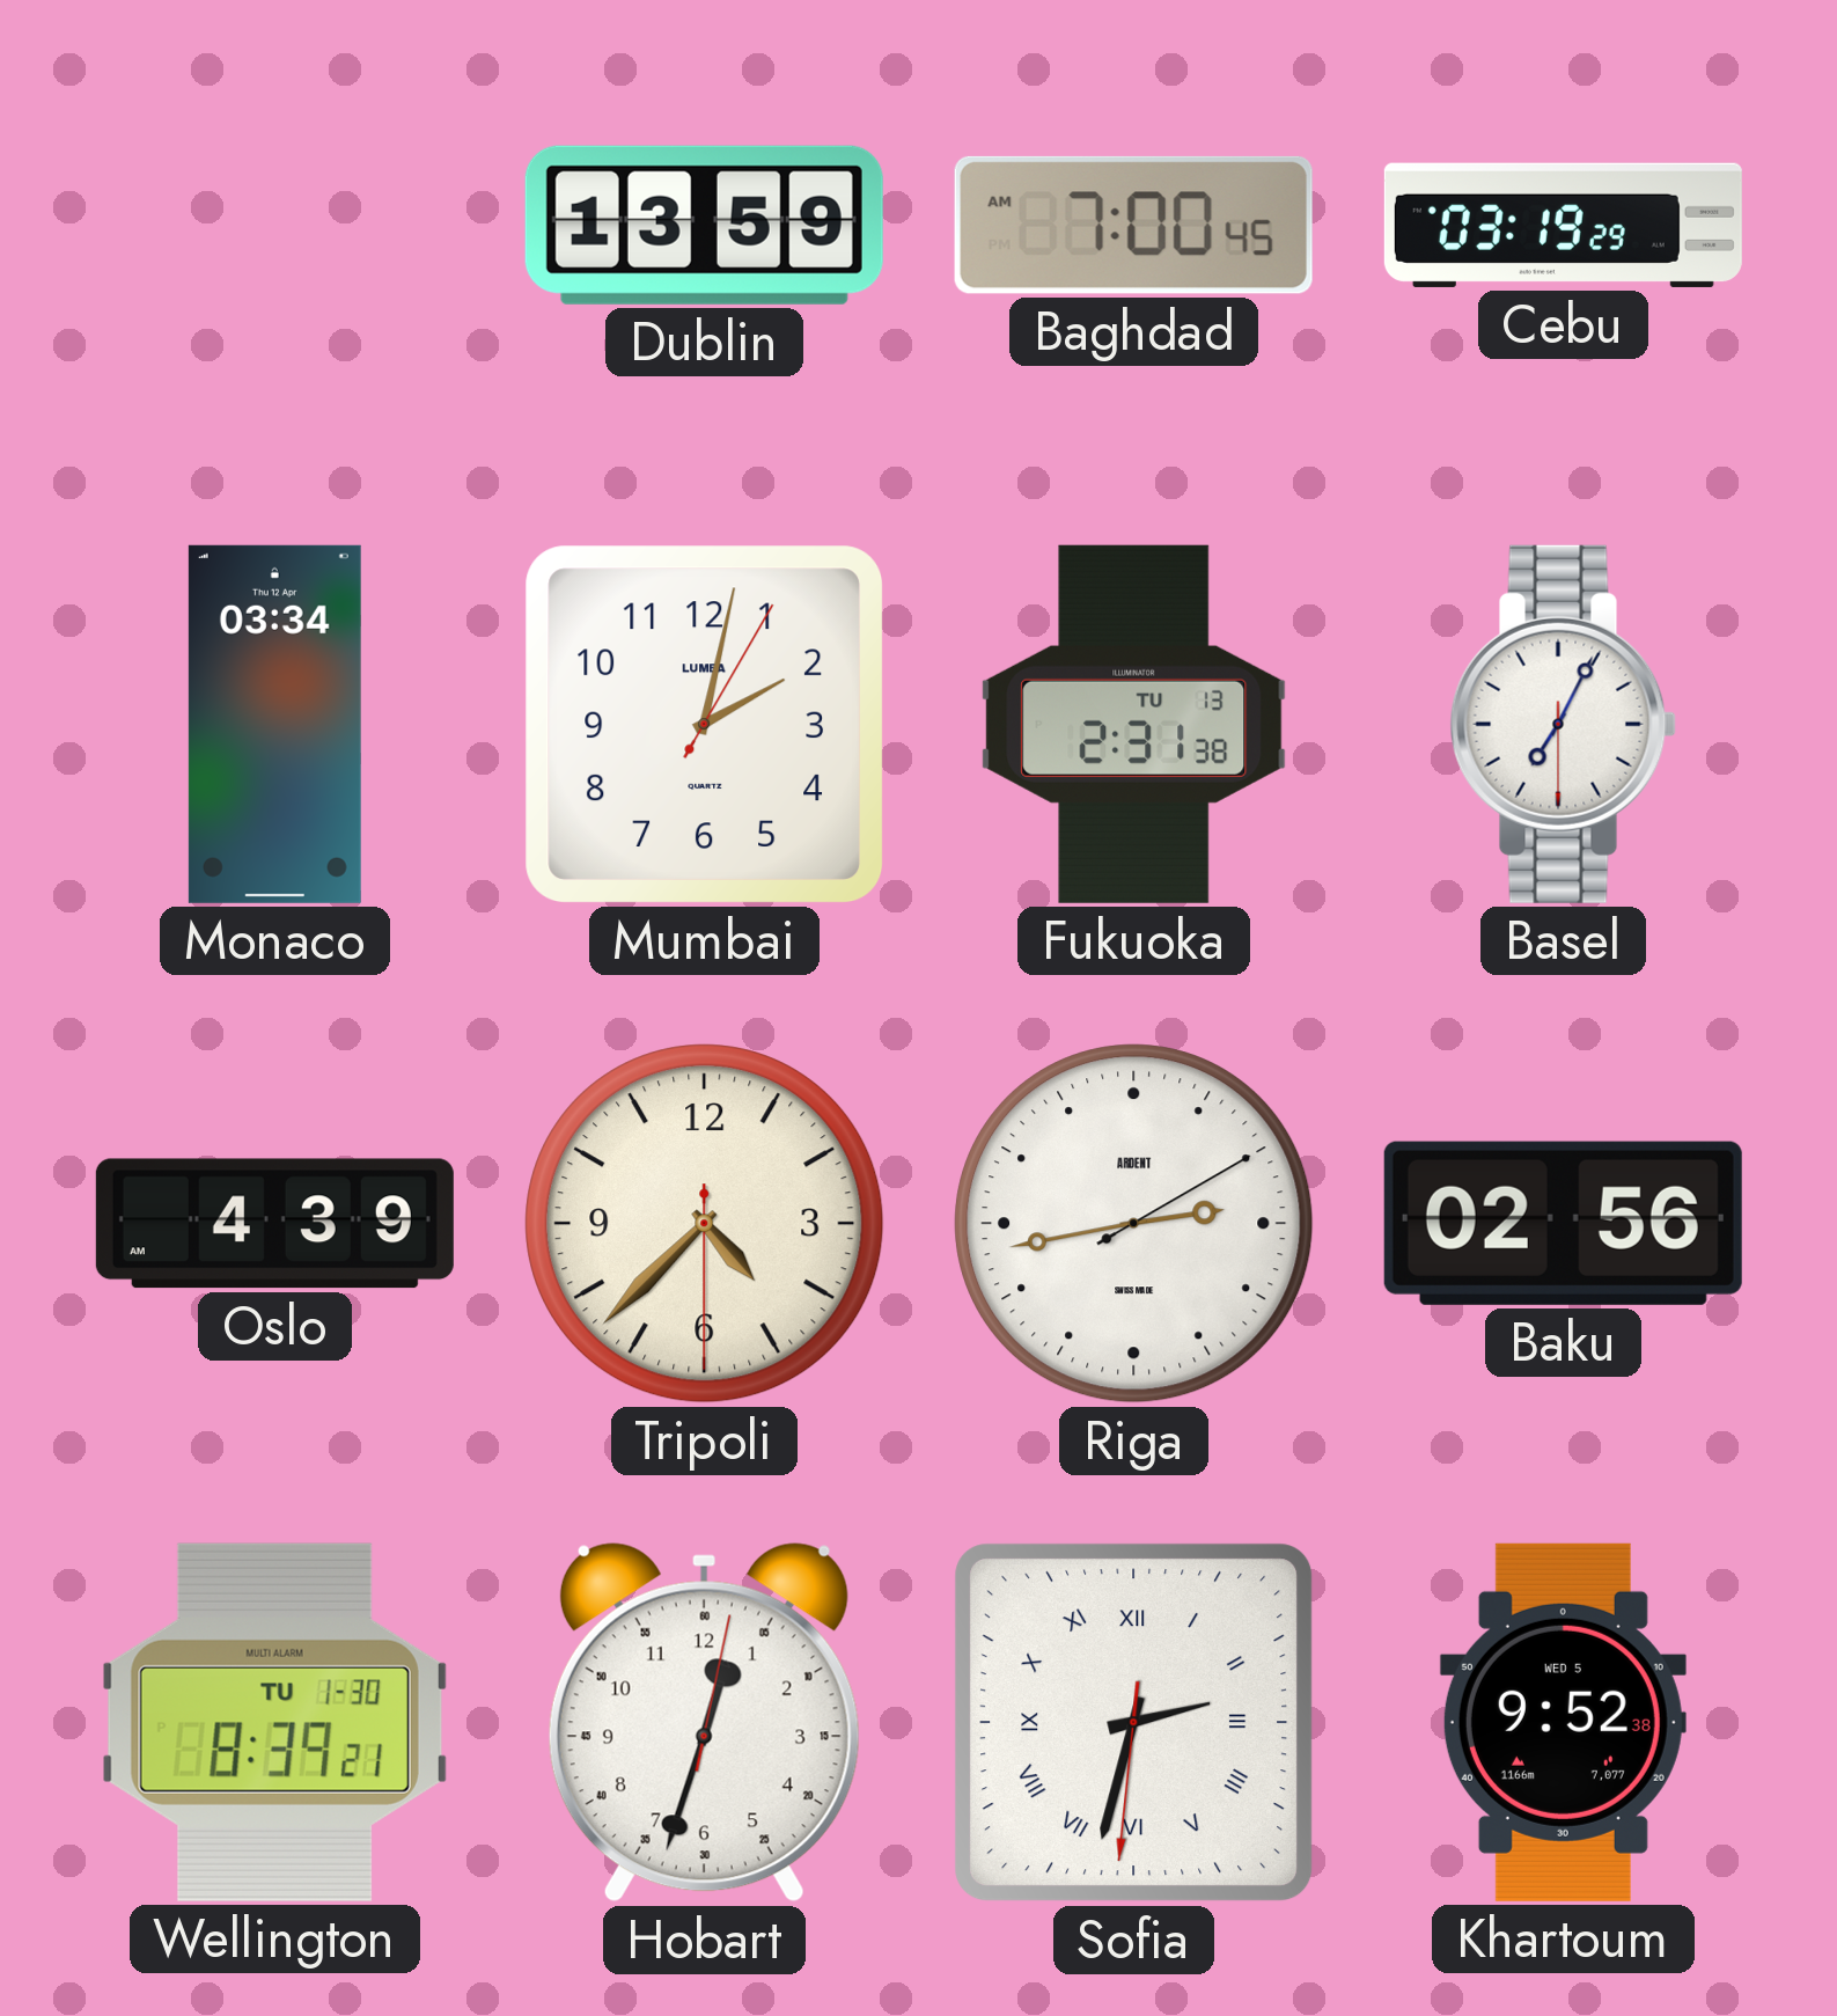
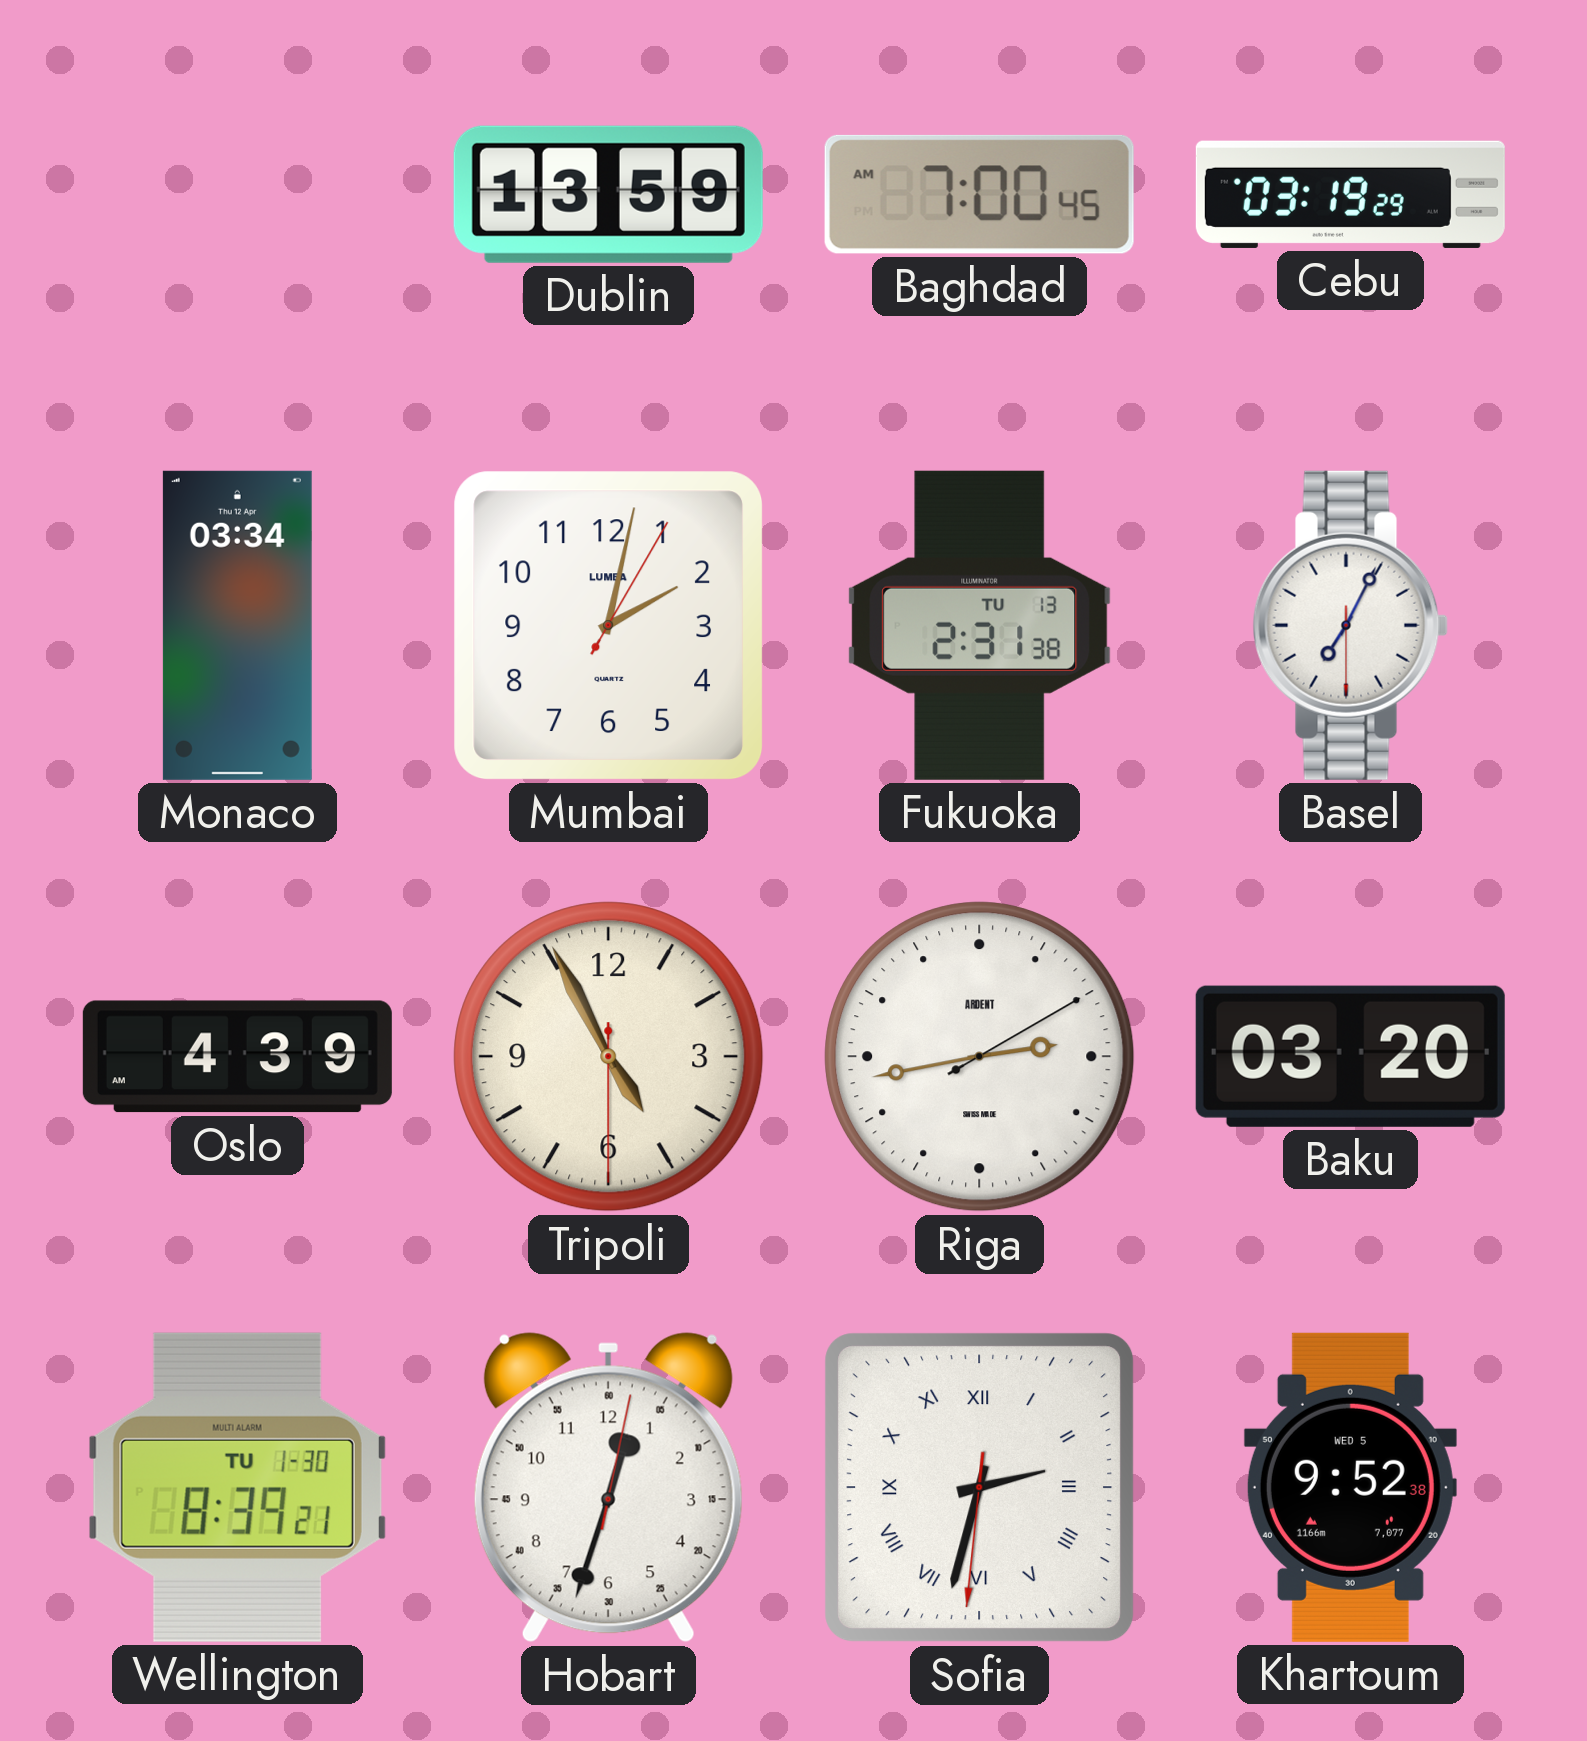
Tripoli: 4:37 -> 4:55 (609, 1057)
Baku: 02:56 -> 03:20 (1350, 1056)
